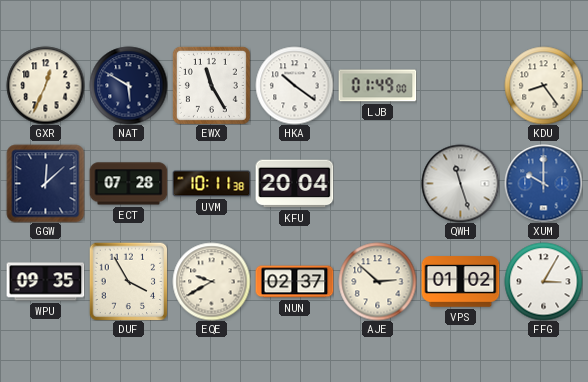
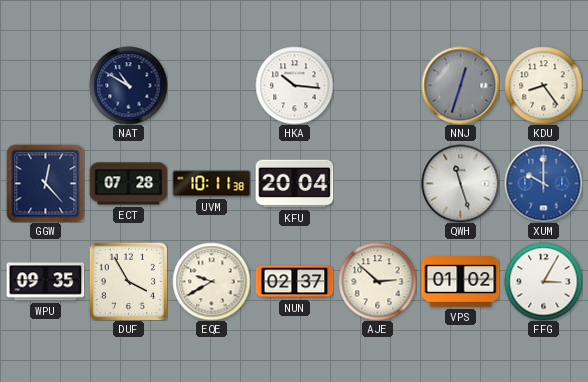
GXR: 12:34 -> none (45, 85)
NAT: 5:50 -> 10:50 (128, 85)
EWX: 11:25 -> none (211, 85)
HKA: 10:21 -> 10:16 (294, 85)
LJB: 01:49 -> none (377, 86)
NNJ: none -> 12:33 (460, 85)
GGW: 12:08 -> 12:23 (45, 183)
